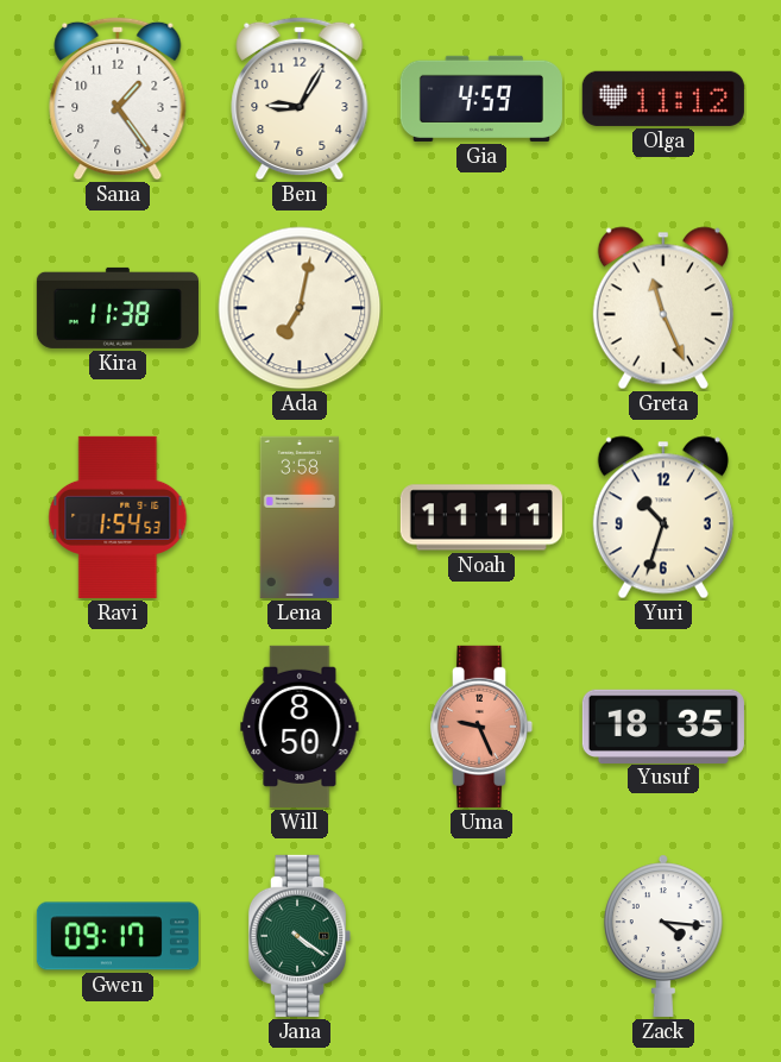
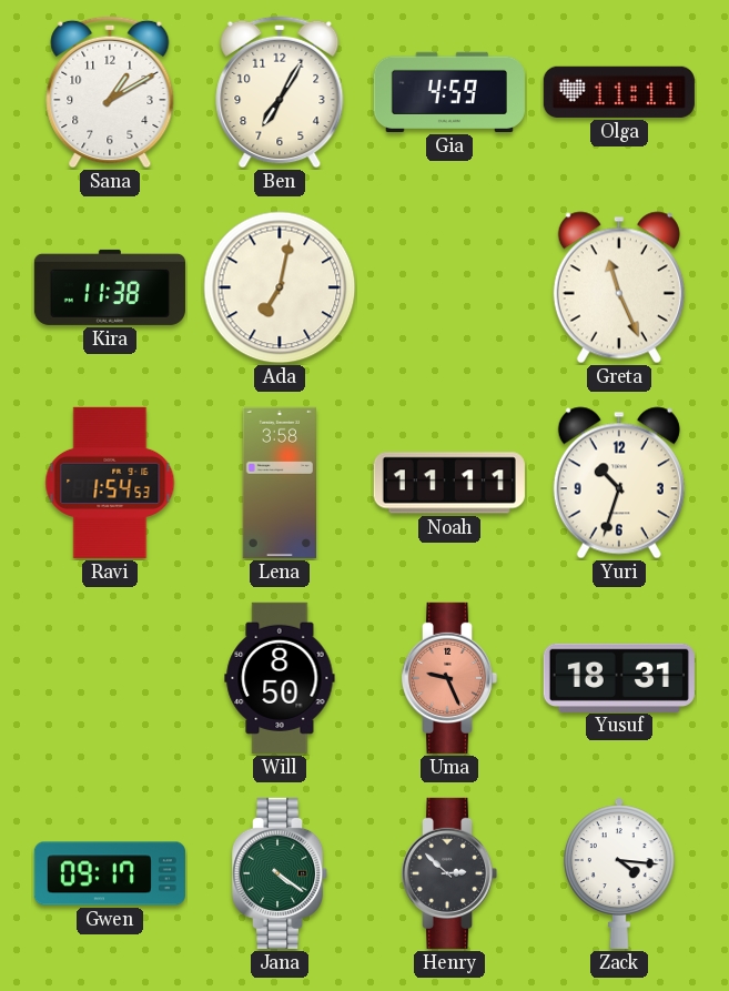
Sana: 1:24 -> 1:10 (110, 92)
Ben: 9:05 -> 7:05 (280, 92)
Olga: 11:12 -> 11:11 (619, 92)
Yusuf: 18:35 -> 18:31 (619, 677)
Henry: none -> 2:52 (449, 873)
